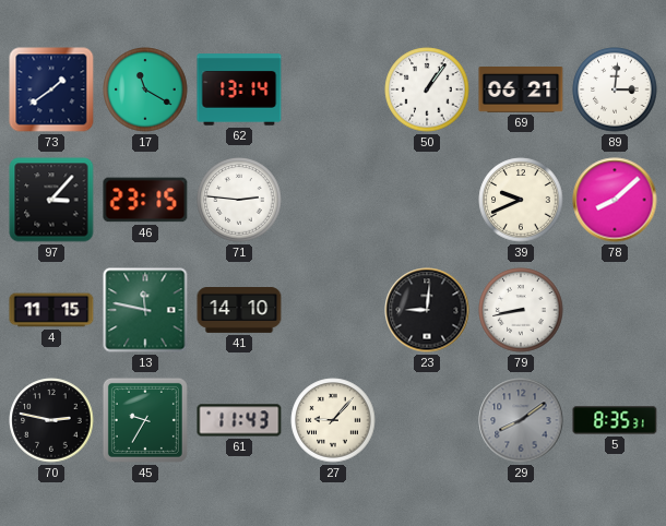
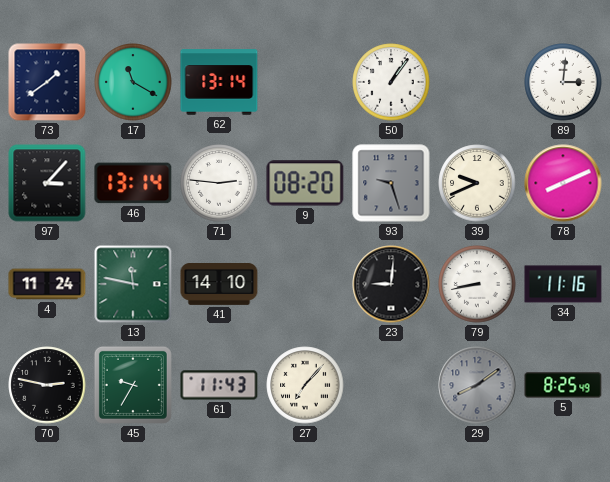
69: 06:21 -> none (521, 91)
46: 23:15 -> 13:14 (133, 183)
9: none -> 08:20 (305, 183)
93: none -> 9:27 (391, 183)
78: 8:08 -> 8:11 (563, 183)
4: 11:15 -> 11:24 (47, 284)
34: none -> 11:16 (563, 284)
27: 9:07 -> 7:07 (305, 385)
5: 8:35 -> 8:25 (563, 385)
